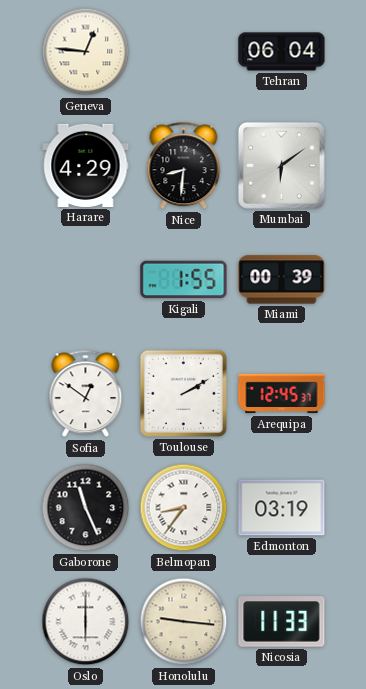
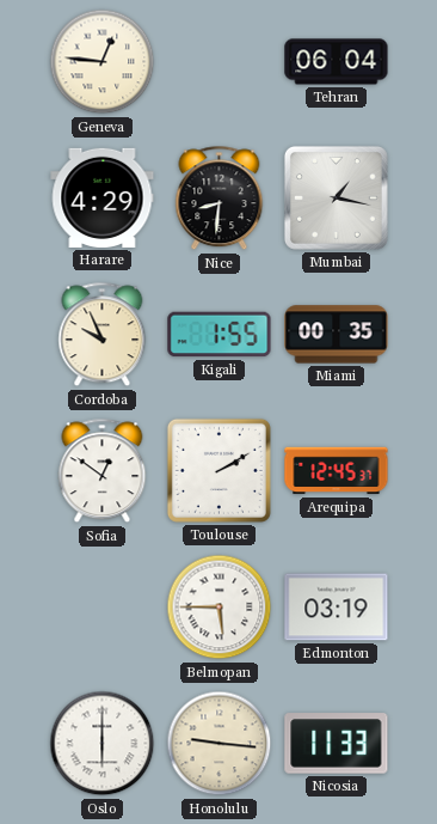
Mumbai: 6:09 -> 1:17 (336, 197)
Cordoba: none -> 9:56 (103, 335)
Miami: 00:39 -> 00:35 (337, 335)
Gaborone: 11:26 -> none (86, 508)
Belmopan: 8:36 -> 5:45 (220, 608)
